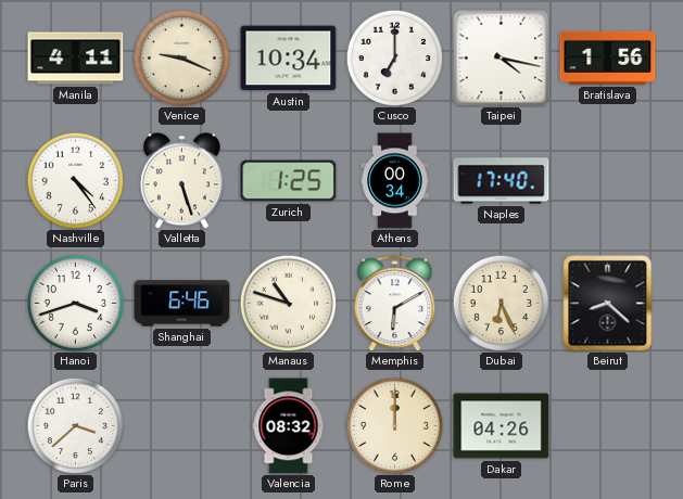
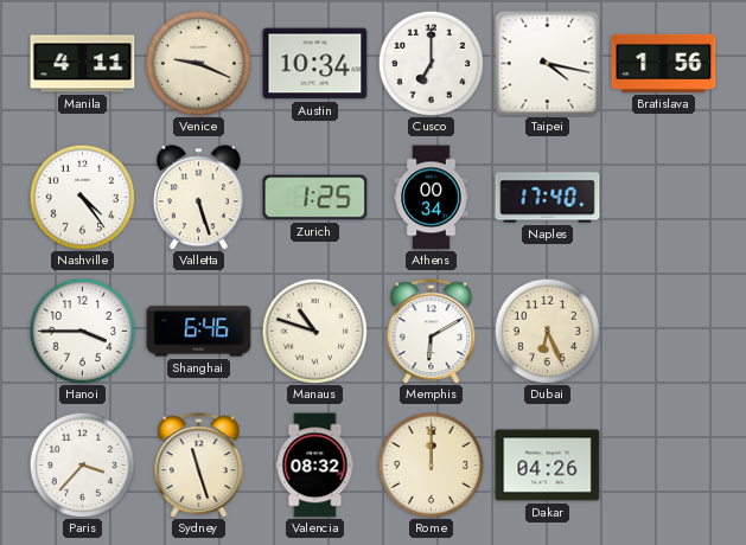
Hanoi: 3:42 -> 3:45 (82, 331)
Beirut: 8:22 -> none (608, 304)
Paris: 3:38 -> 3:37 (82, 464)
Sydney: none -> 11:27 (199, 466)
